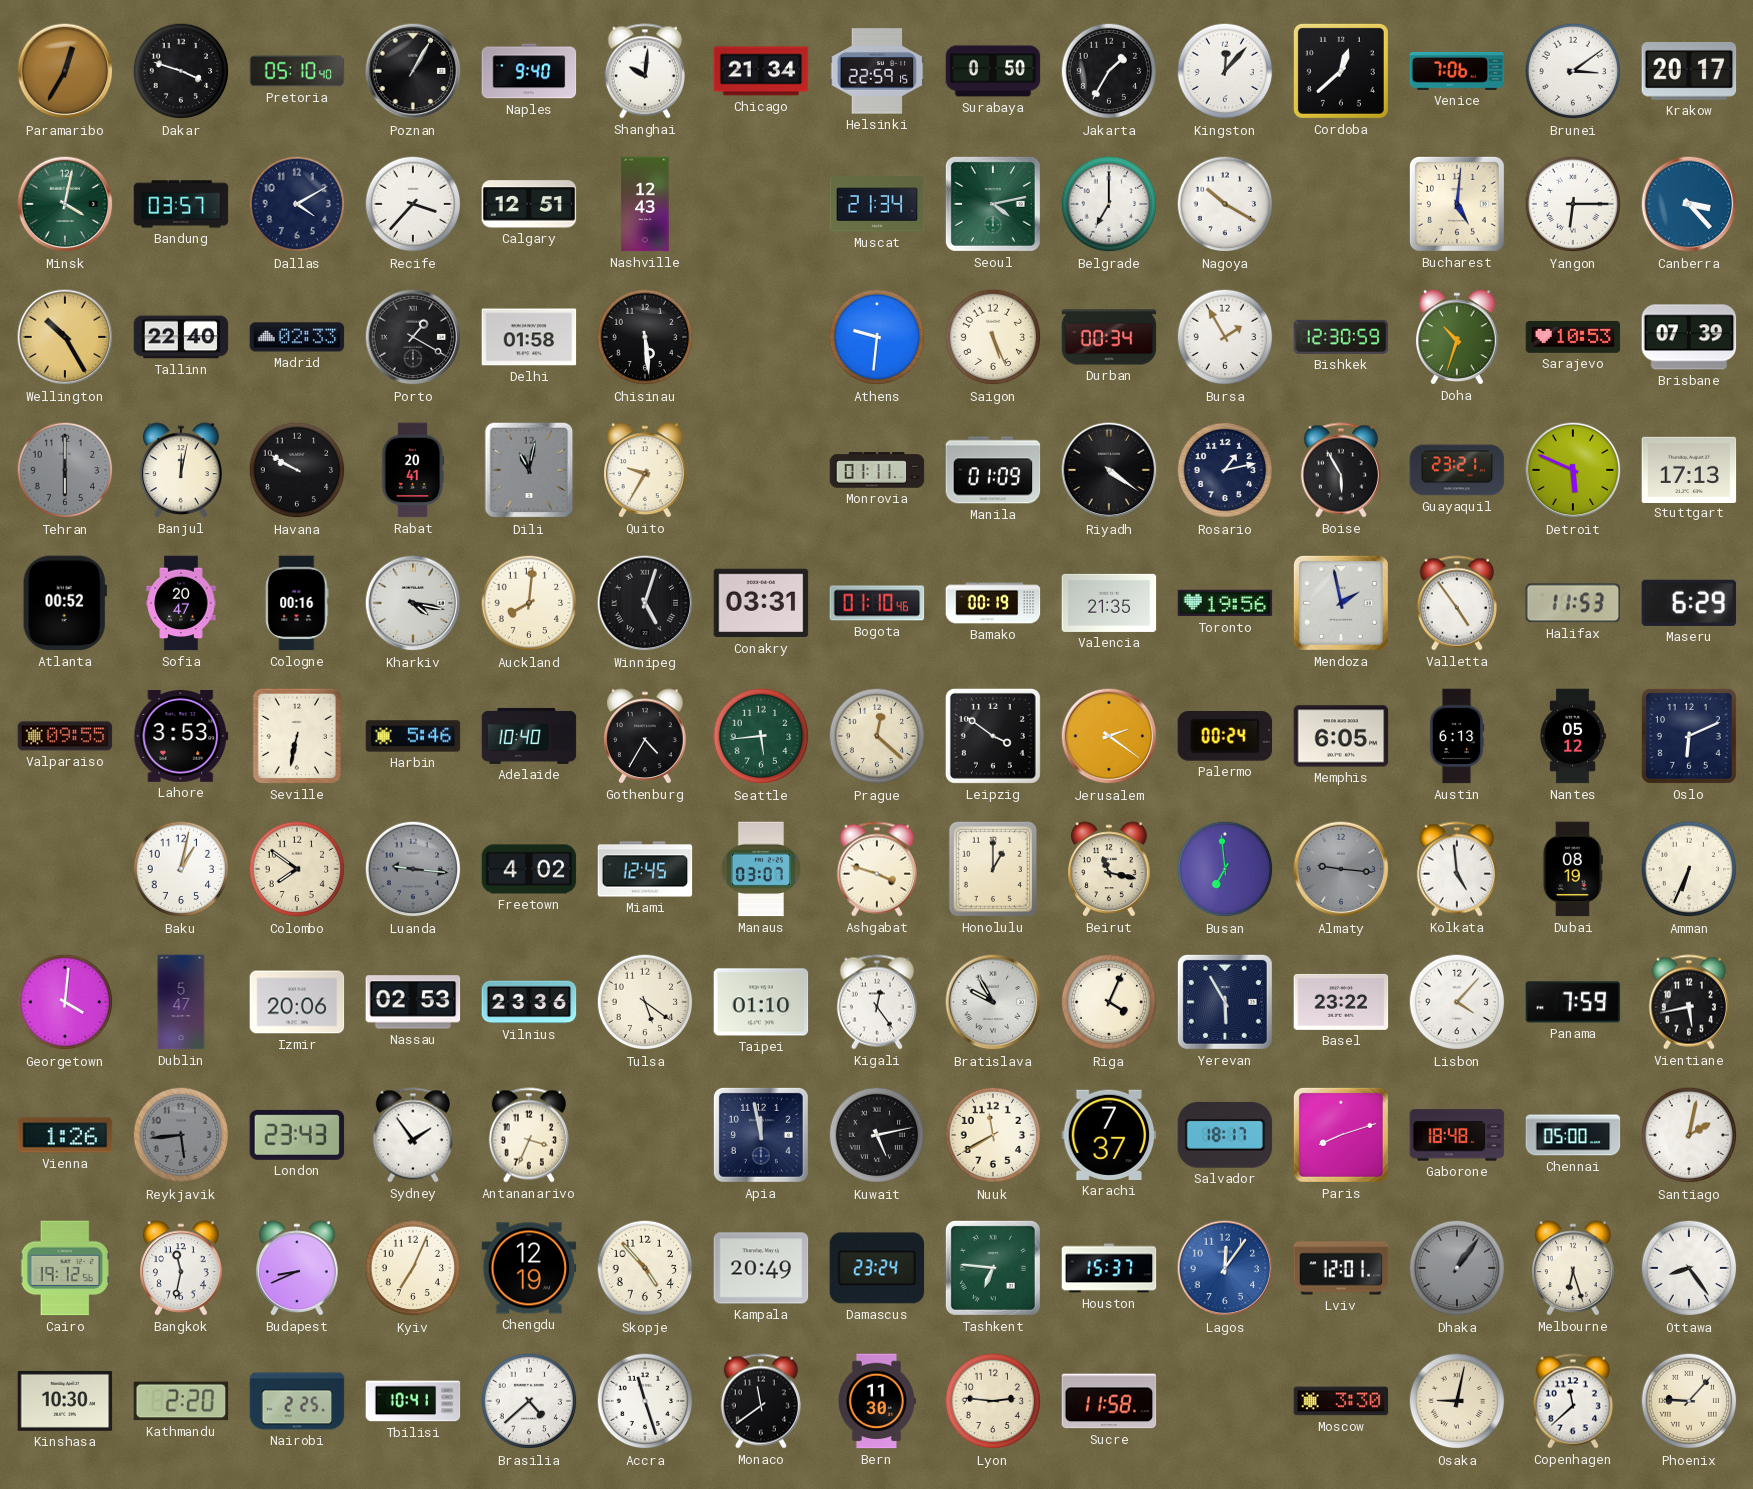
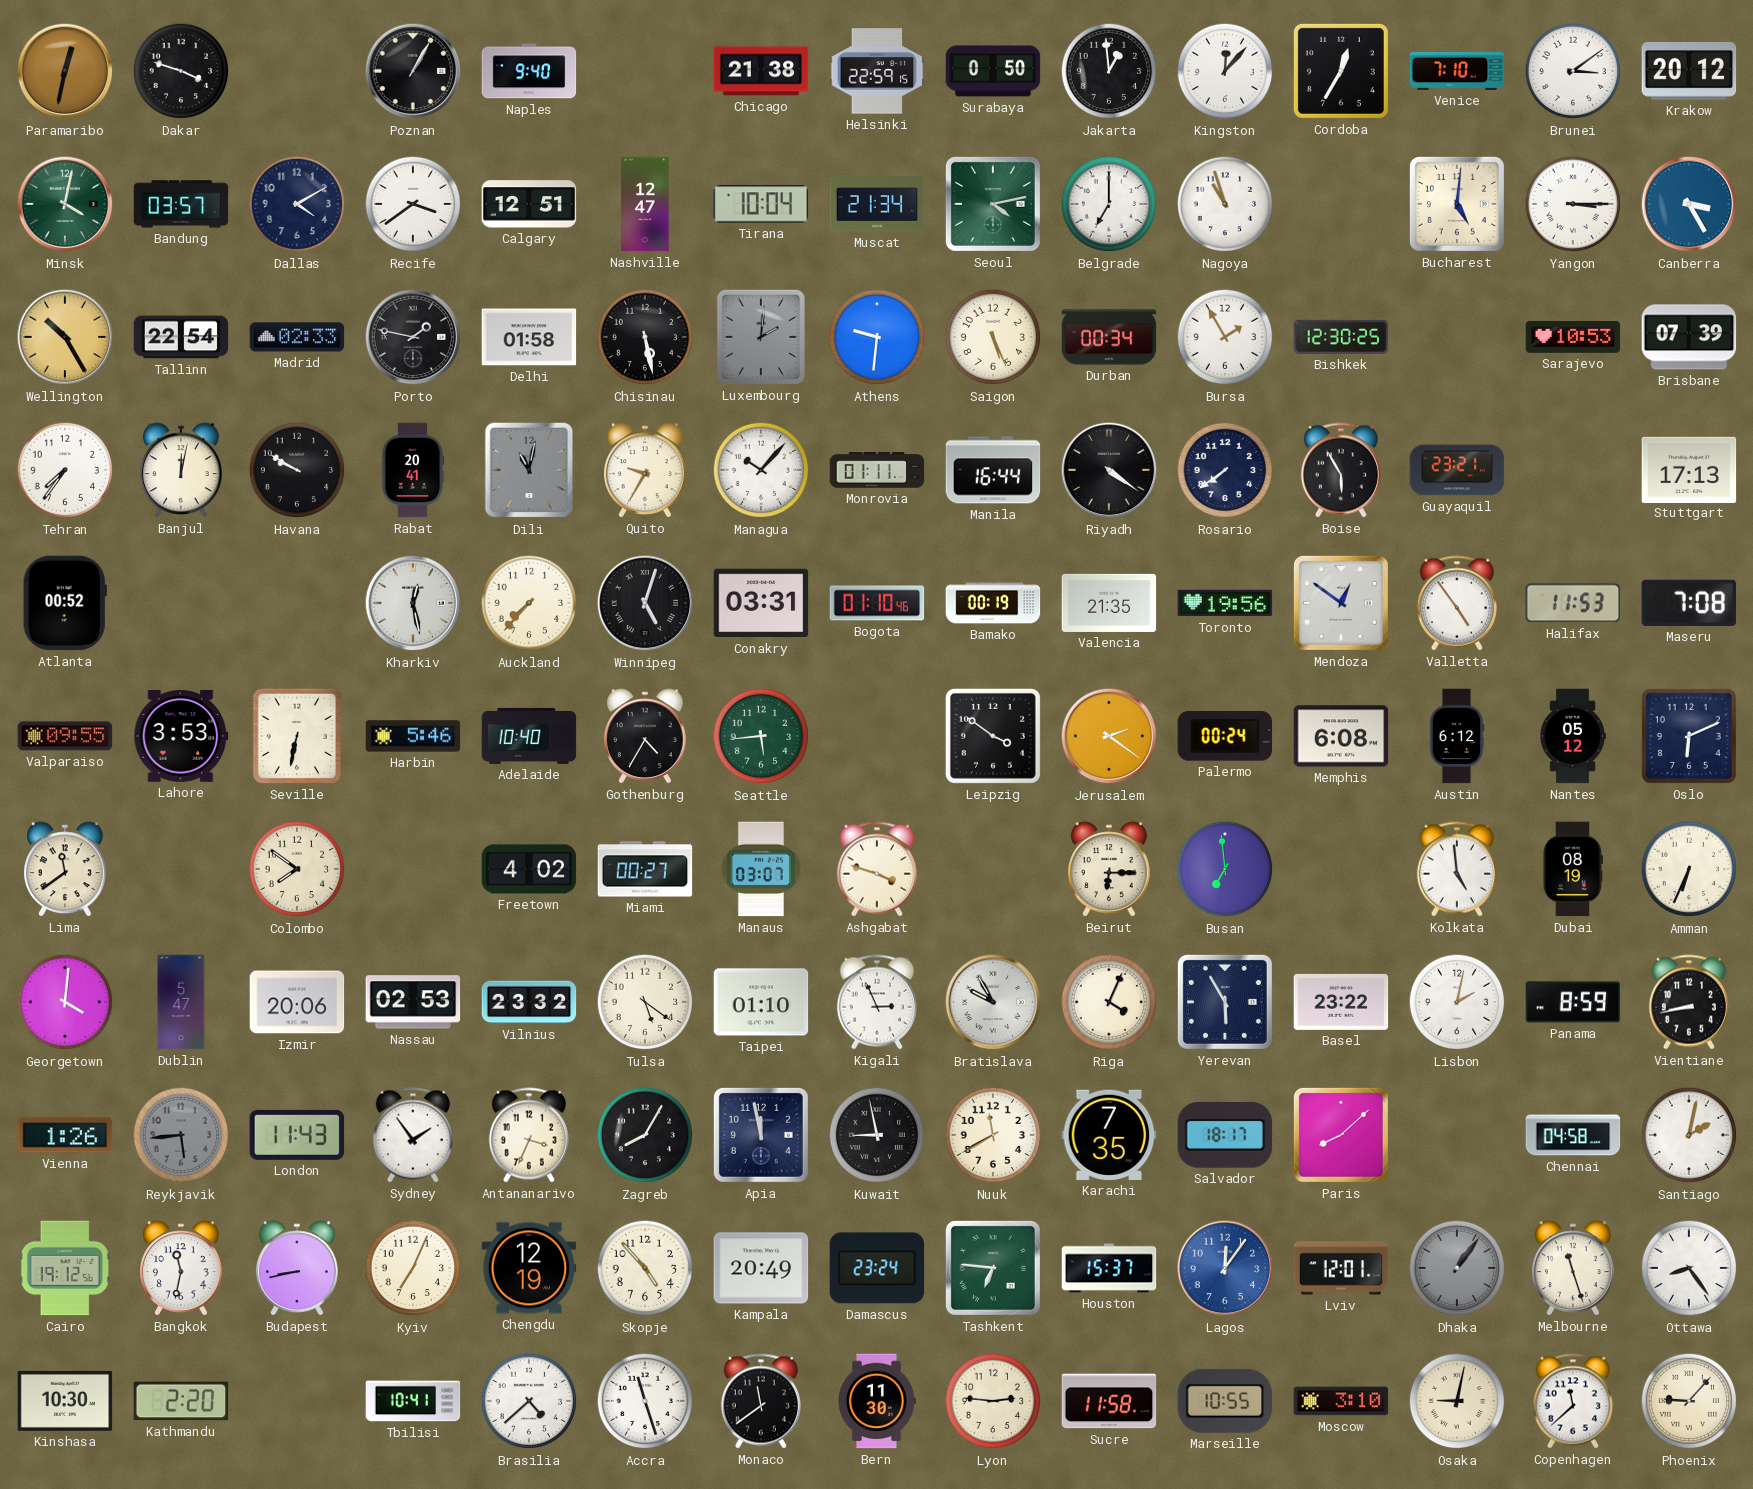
Paramaribo: 12:35 -> 12:32 (65, 71)
Pretoria: 05:10 -> none (297, 71)
Shanghai: 10:01 -> none (645, 71)
Chicago: 21:34 -> 21:38 (761, 71)
Jakarta: 1:35 -> 12:59 (1109, 71)
Cordoba: 12:38 -> 12:35 (1341, 71)
Venice: 7:06 -> 7:10 (1457, 71)
Krakow: 20:17 -> 20:12 (1689, 72)
Recife: 3:37 -> 3:39 (413, 204)
Nashville: 12:43 -> 12:47 (645, 204)
Tirana: none -> 10:04 (761, 204)
Nagoya: 10:20 -> 10:57 (1225, 204)
Yangon: 6:15 -> 3:15 (1573, 204)
Canberra: 3:23 -> 3:25 (1689, 204)
Tallinn: 22:40 -> 22:54 (181, 337)
Porto: 1:20 -> 1:47 (413, 337)
Chisinau: 5:29 -> 5:28 (645, 337)
Luxembourg: none -> 2:01 (761, 337)
Bishkek: 12:30:59 -> 12:30:25 (1341, 337)
Doha: 10:33 -> none (1458, 337)
Tehran: 6:00 -> 7:36 (65, 470)
Tehran dial: grey -> white (65, 470)
Managua: none -> 10:07 (761, 470)
Manila: 01:09 -> 16:44 (993, 470)
Rosario: 1:13 -> 7:39 (1225, 470)
Detroit: 5:49 -> none (1573, 470)
Sofia: 20:47 -> none (181, 603)
Cologne: 00:16 -> none (297, 603)
Kharkiv: 4:17 -> 12:28 (413, 603)
Auckland: 8:01 -> 7:37 (529, 603)
Mendoza: 1:58 -> 12:51 (1341, 603)
Maseru: 6:29 -> 7:08 (1689, 603)
Prague: 12:22 -> none (877, 736)
Memphis: 6:05 -> 6:08 (1341, 736)
Austin: 6:13 -> 6:12 (1457, 736)
Lima: none -> 11:39 (66, 869)
Baku: 1:02 -> none (181, 869)
Luanda: 9:16 -> none (413, 869)
Miami: 12:45 -> 00:27 (645, 869)
Honolulu: 1:00 -> none (993, 869)
Beirut: 11:17 -> 6:15 (1110, 869)
Almaty: 9:16 -> none (1341, 869)
Vilnius: 23:36 -> 23:32 (529, 1002)
Kigali: 12:24 -> 2:56 (877, 1002)
Lisbon: 4:07 -> 2:02 (1457, 1002)
Panama: 7:59 -> 8:59 (1573, 1002)
Vientiane: 5:43 -> 8:43 (1689, 1002)
London: 23:43 -> 11:43 (297, 1135)
Zagreb: none -> 8:05 (645, 1135)
Kuwait: 5:13 -> 8:58 (877, 1135)
Karachi: 7:37 -> 7:35 (1109, 1135)
Paris: 8:12 -> 8:08 (1341, 1135)
Gaborone: 18:48 -> none (1457, 1135)
Chennai: 05:00 -> 04:58 (1573, 1135)
Budapest: 8:41 -> 8:43 (298, 1268)
Melbourne: 6:27 -> 11:27 (1574, 1268)
Nairobi: 2:25 -> none (297, 1401)
Marseille: none -> 10:55 (1225, 1401)
Moscow: 3:30 -> 3:10 (1341, 1401)
